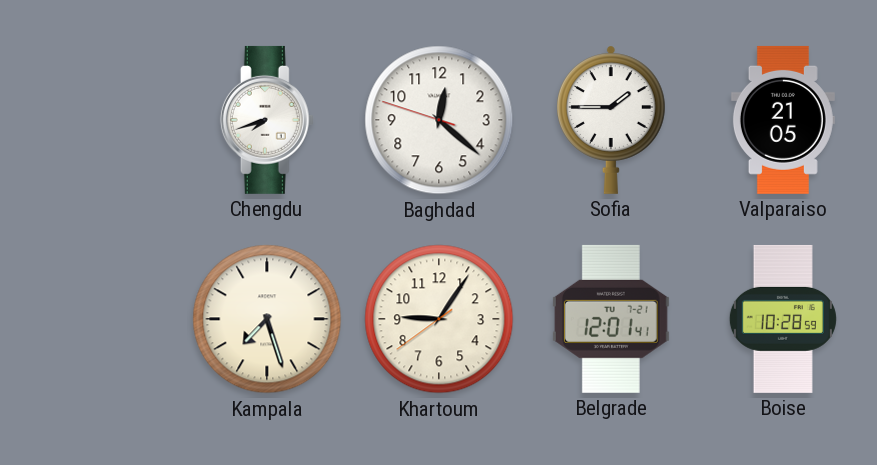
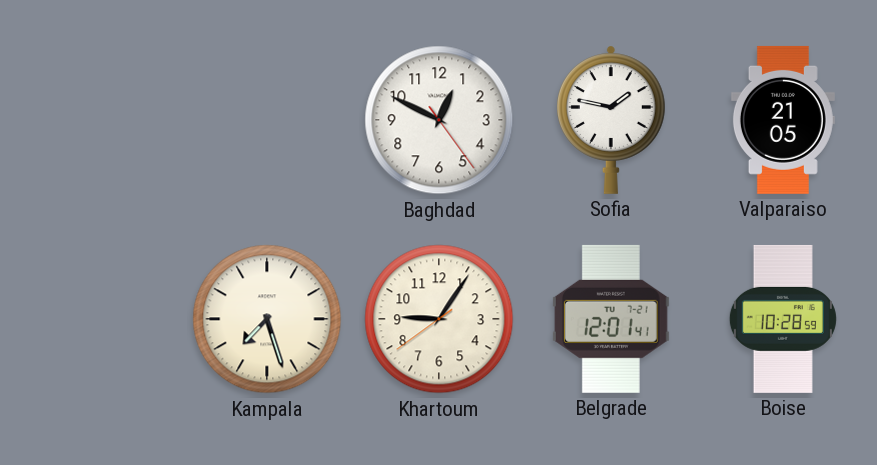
Chengdu: 7:42 -> none (267, 120)
Baghdad: 12:21 -> 12:49 (439, 120)
Sofia: 1:45 -> 1:47 (612, 120)
